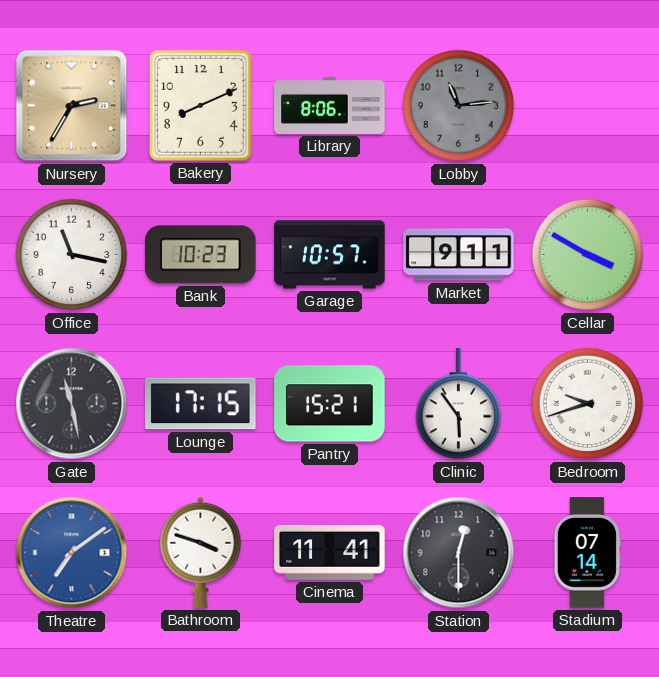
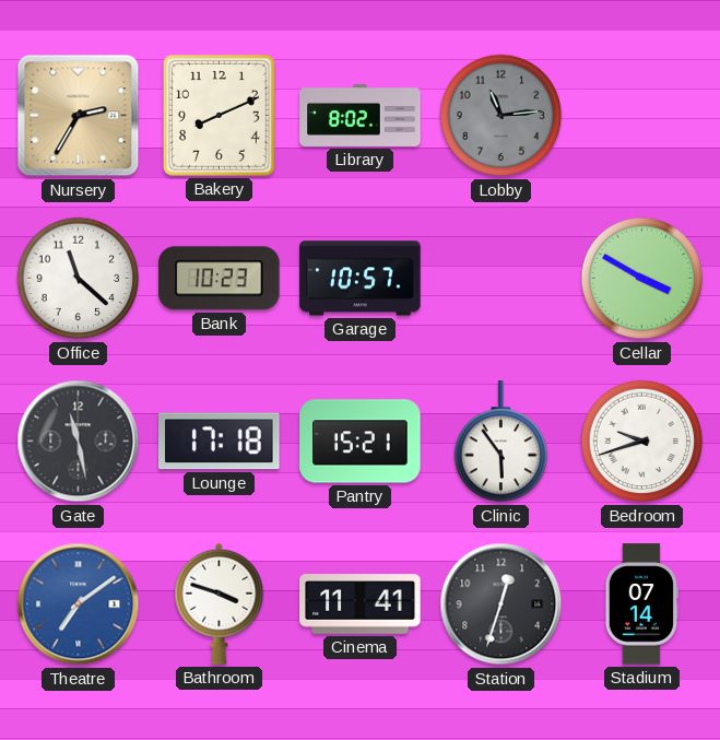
Library: 8:06 -> 8:02 (361, 115)
Office: 11:17 -> 11:22 (79, 279)
Market: 9:11 -> none (459, 255)
Lounge: 17:15 -> 17:18 (220, 442)
Station: 12:30 -> 12:33 (501, 604)
